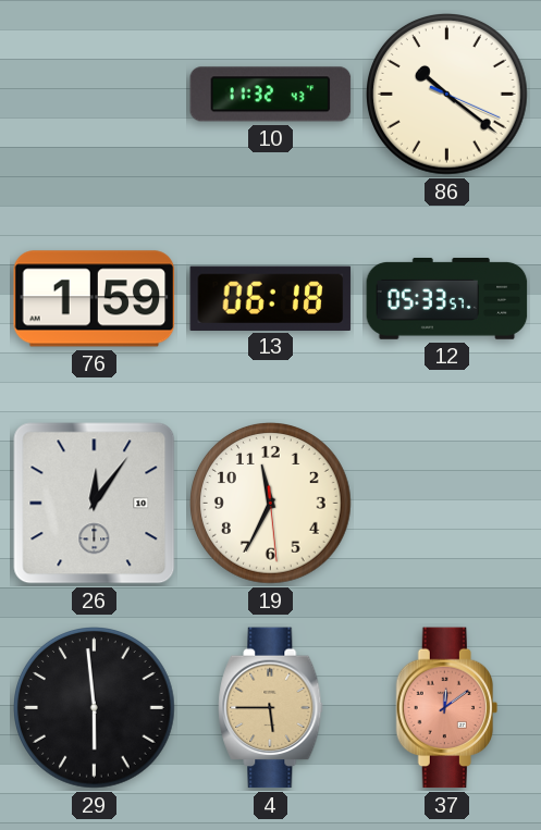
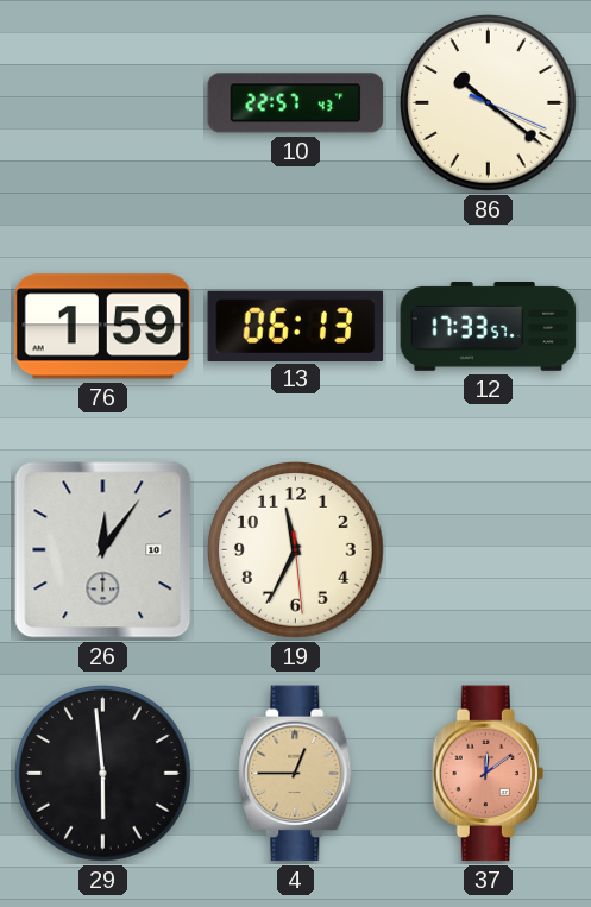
10: 11:32 -> 22:57 (296, 103)
13: 06:18 -> 06:13 (296, 326)
12: 05:33 -> 17:33 (489, 326)
4: 5:45 -> 12:45 (296, 774)
